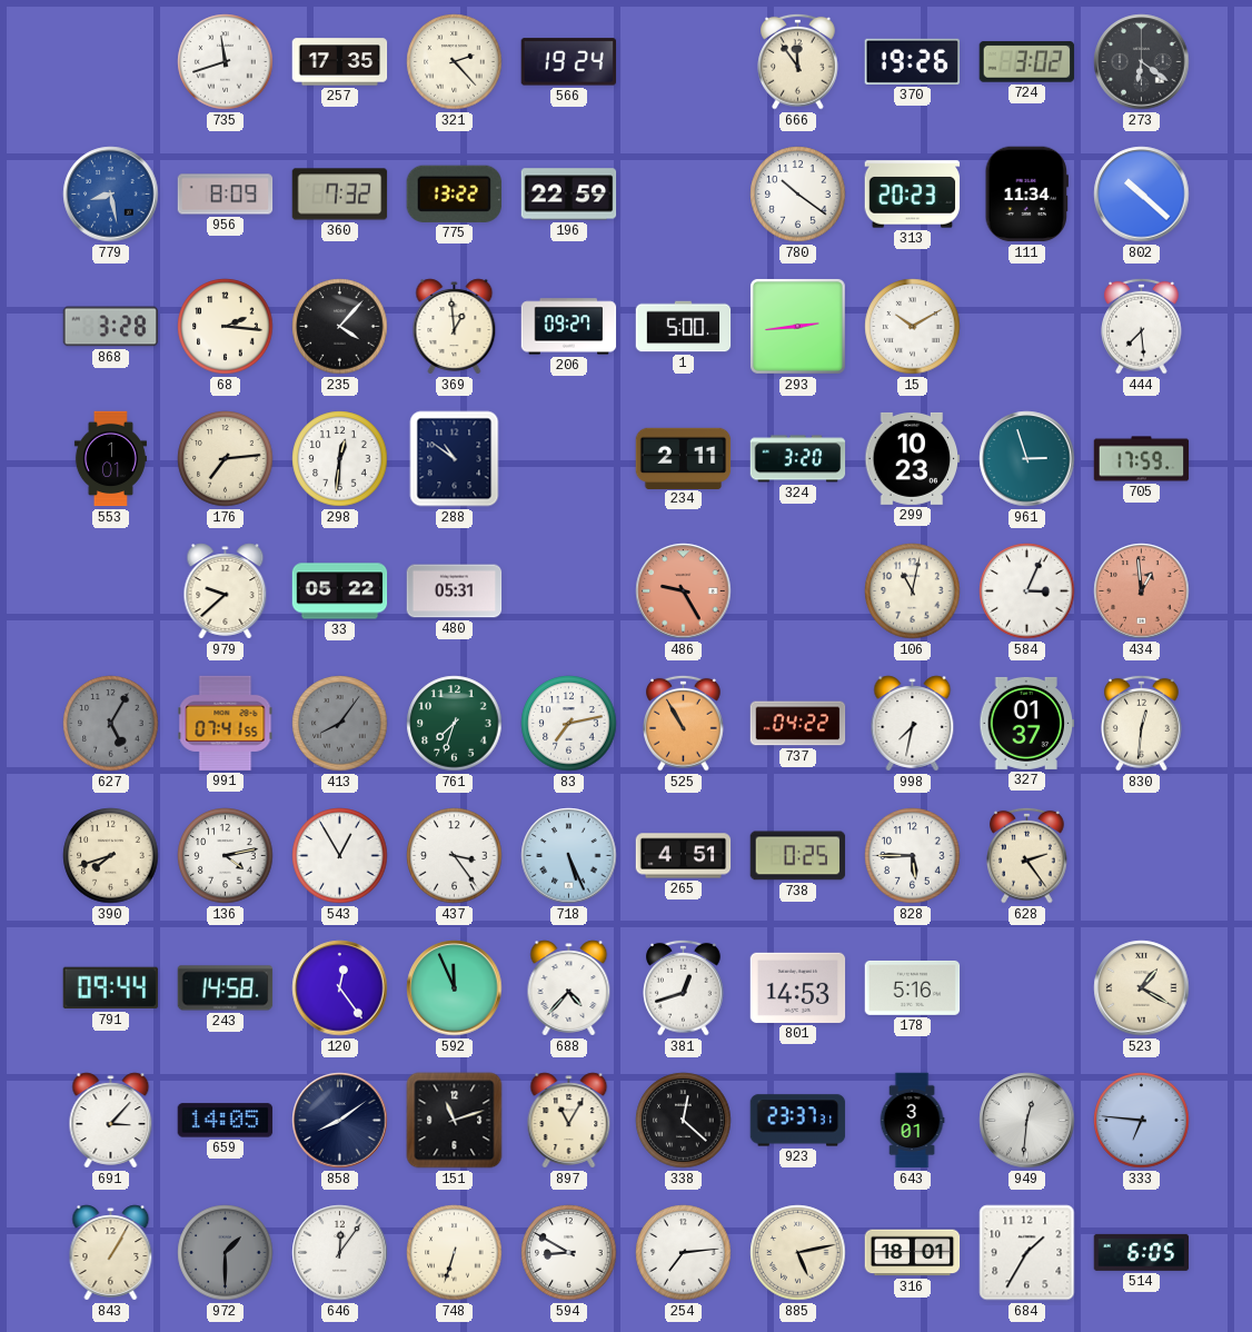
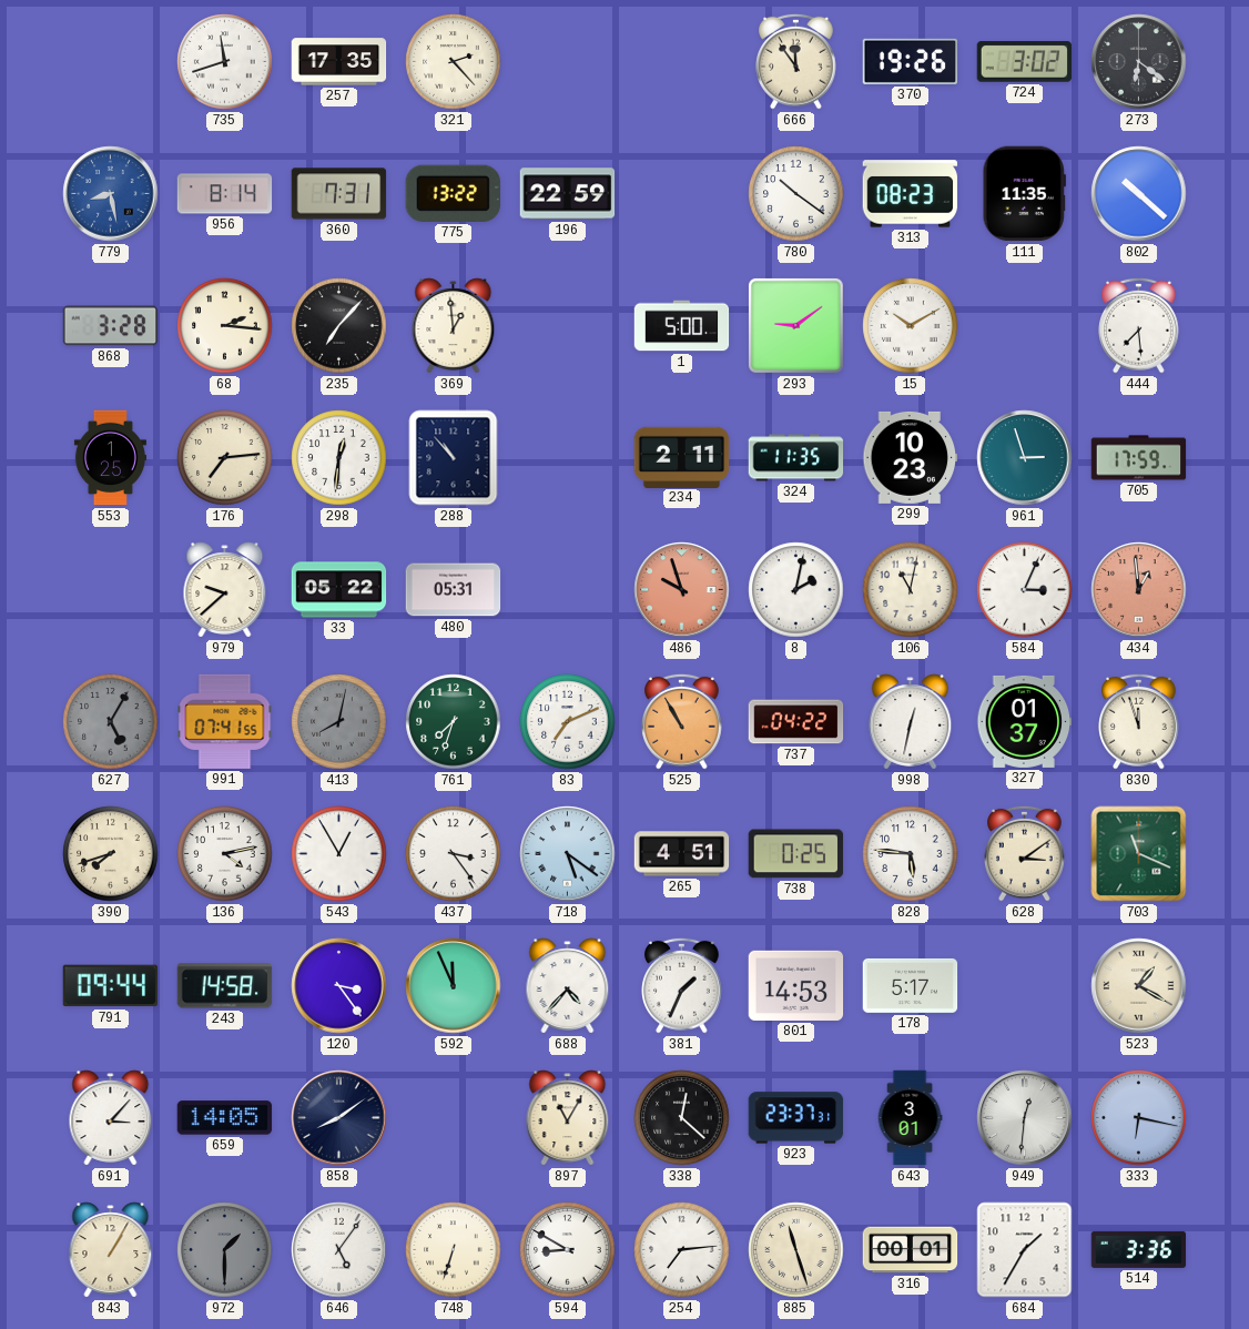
566: 19:24 -> none (568, 62)
956: 8:09 -> 8:14 (225, 194)
360: 7:32 -> 7:31 (339, 194)
313: 20:23 -> 08:23 (911, 194)
111: 11:34 -> 11:35 (1024, 194)
235: 4:07 -> 7:07 (339, 326)
206: 09:27 -> none (569, 327)
293: 2:44 -> 9:09 (795, 325)
553: 1:01 -> 1:25 (110, 458)
288: 10:51 -> 10:53 (454, 458)
324: 3:20 -> 11:35 (796, 458)
486: 9:25 -> 9:57 (682, 590)
8: none -> 2:02 (796, 590)
413: 8:06 -> 8:02 (339, 722)
83: 7:13 -> 7:11 (568, 722)
998: 7:32 -> 12:32 (911, 722)
830: 12:31 -> 11:57 (1139, 721)
718: 5:26 -> 5:21 (568, 854)
828: 5:45 -> 5:46 (911, 854)
628: 2:24 -> 3:09 (1025, 853)
703: none -> 11:19 (1139, 854)
120: 12:24 -> 3:24 (339, 986)
381: 12:42 -> 1:34 (682, 985)
178: 5:16 -> 5:17 (911, 985)
151: 11:12 -> none (455, 1121)
333: 6:46 -> 6:17 (1139, 1118)
646: 12:06 -> 5:06 (339, 1250)
885: 5:13 -> 11:27 (796, 1250)
316: 18:01 -> 00:01 (911, 1250)
514: 6:05 -> 3:36 (1139, 1249)
